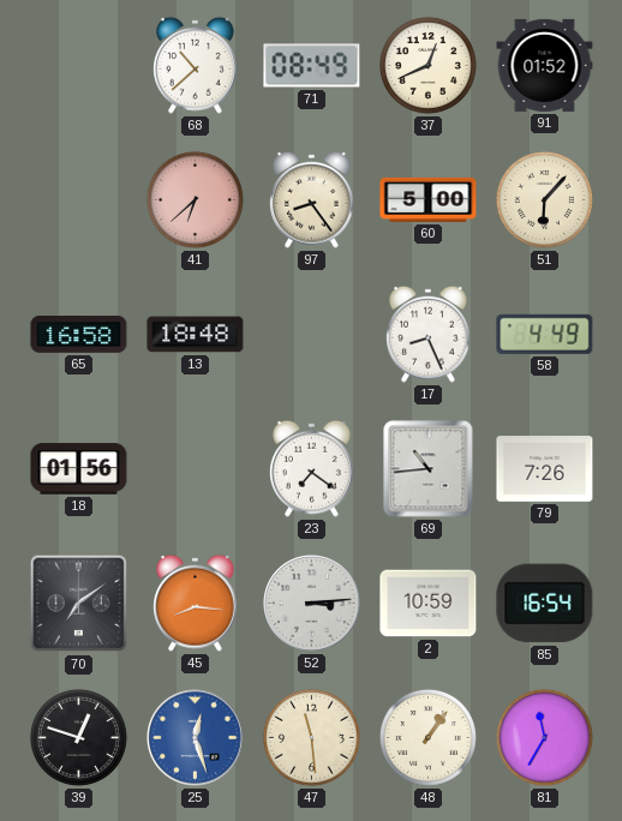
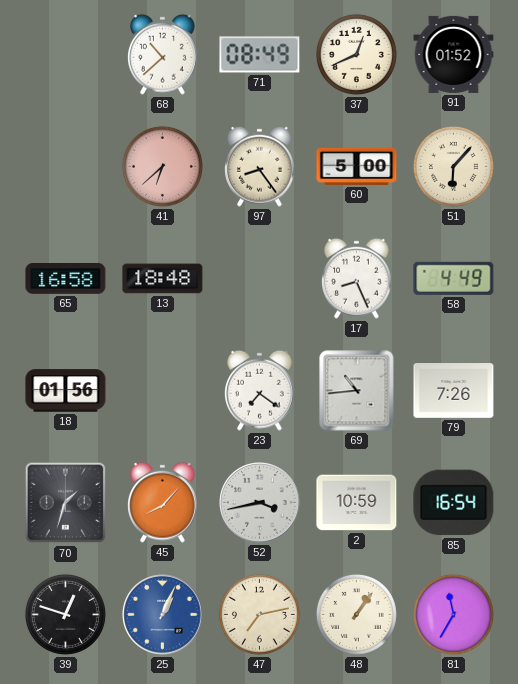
70: 7:09 -> 1:33 (66, 503)
45: 8:16 -> 8:07 (163, 502)
52: 3:14 -> 3:43 (260, 503)
25: 12:27 -> 1:04 (163, 615)
47: 11:29 -> 7:13 (259, 614)
